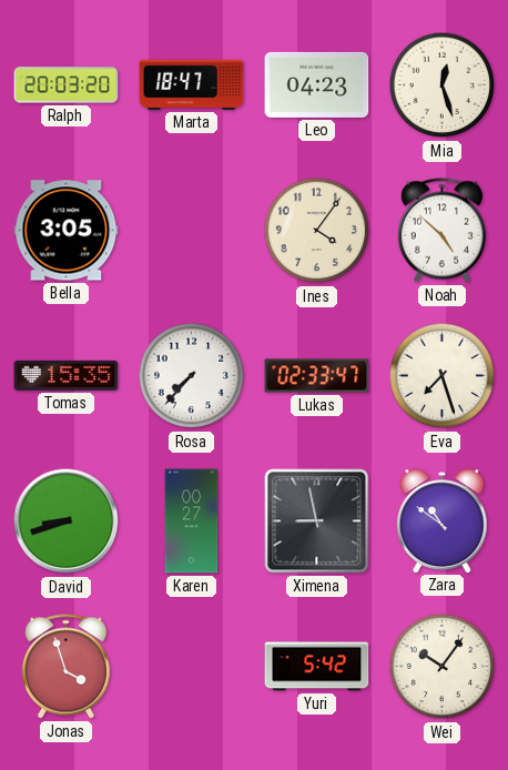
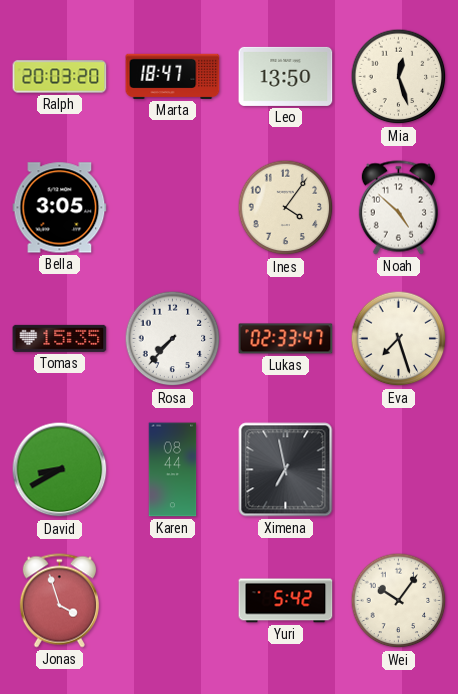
Leo: 04:23 -> 13:50 (286, 76)
David: 8:42 -> 8:40 (60, 470)
Karen: 00:27 -> 08:44 (173, 470)
Ximena: 8:58 -> 6:58 (286, 470)
Zara: 10:51 -> none (443, 520)
